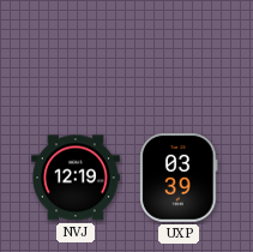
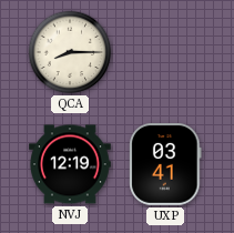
QCA: none -> 8:15 (70, 52)
UXP: 03:39 -> 03:41 (165, 165)
